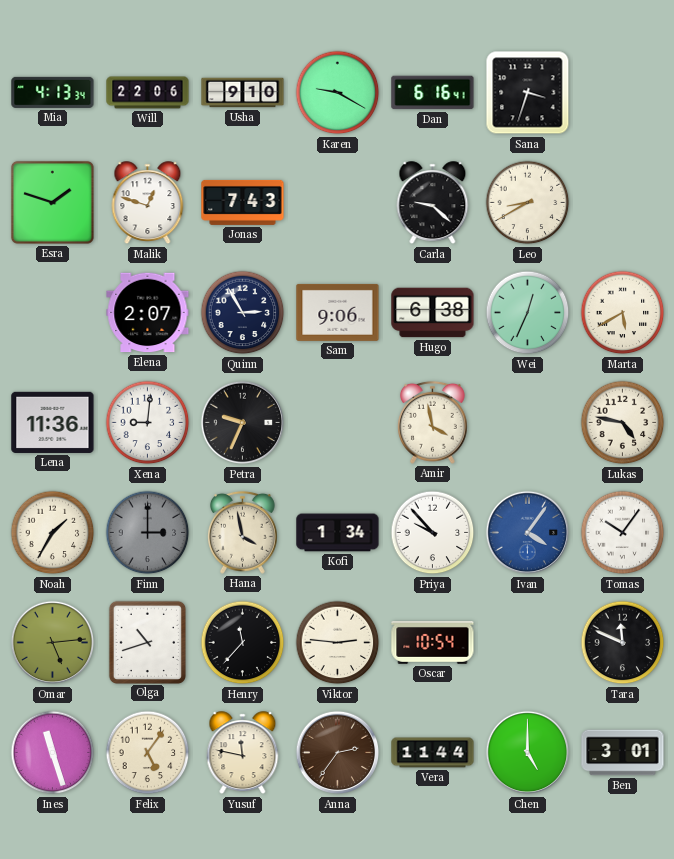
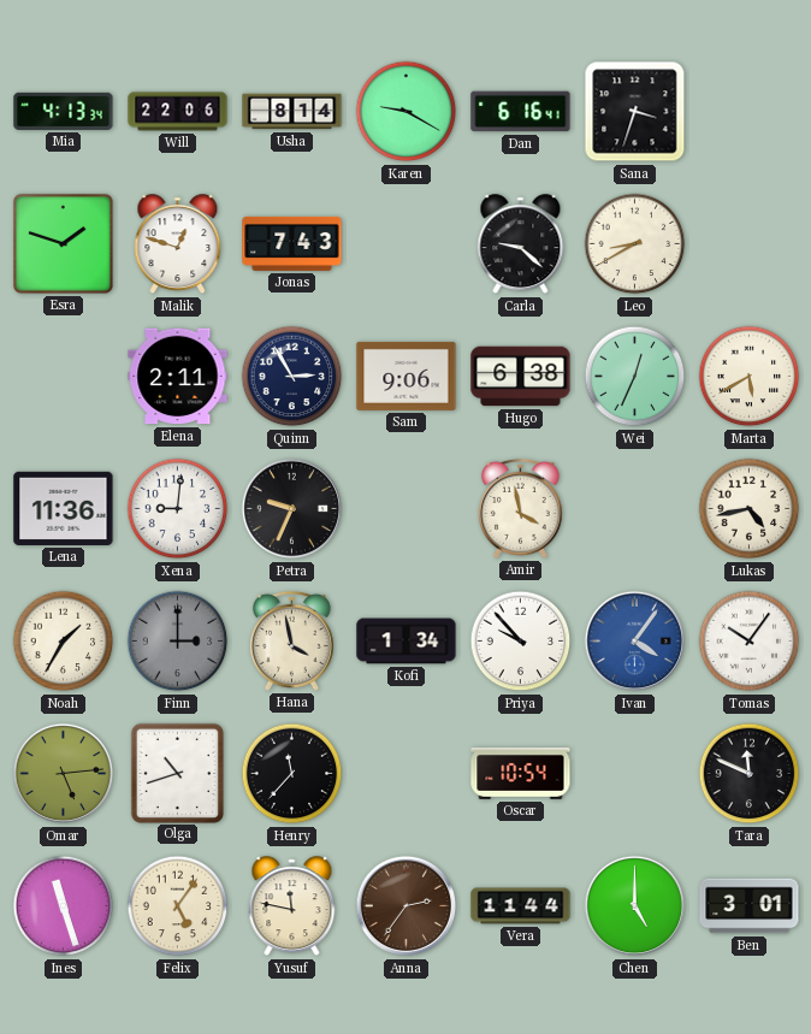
Usha: 9:10 -> 8:14 (292, 112)
Elena: 2:07 -> 2:11 (178, 377)
Lukas: 4:47 -> 4:43 (750, 509)
Viktor: 2:46 -> none (338, 643)
